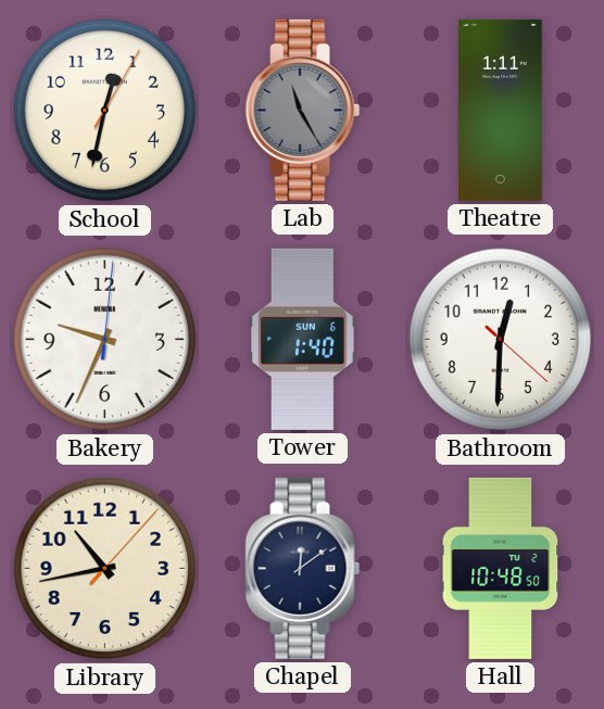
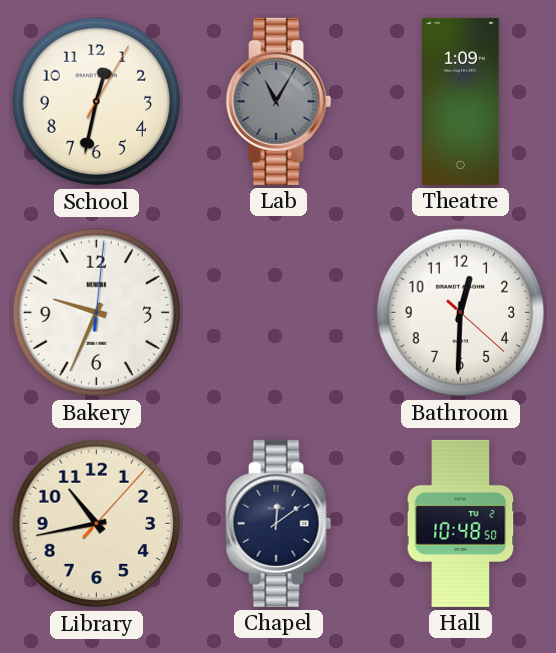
Lab: 11:25 -> 11:05 (279, 101)
Theatre: 1:11 -> 1:09 (461, 101)
Tower: 1:40 -> none (303, 339)
